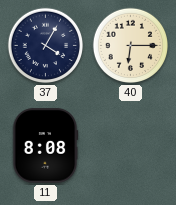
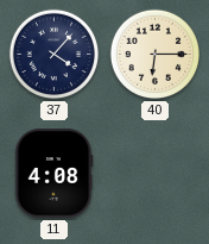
37: 4:05 -> 4:07 (55, 55)
11: 8:08 -> 4:08 (53, 174)
